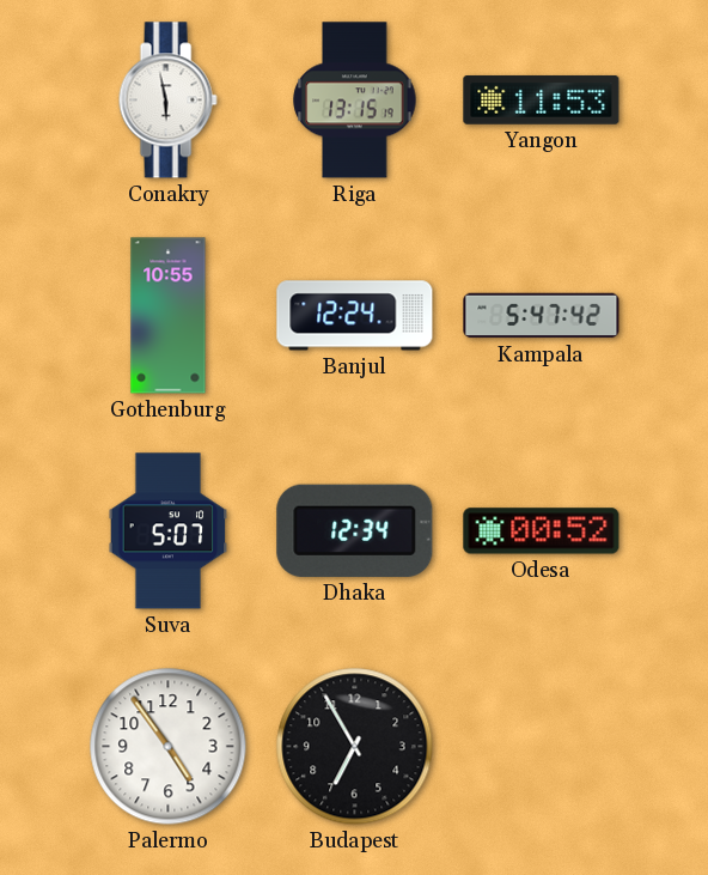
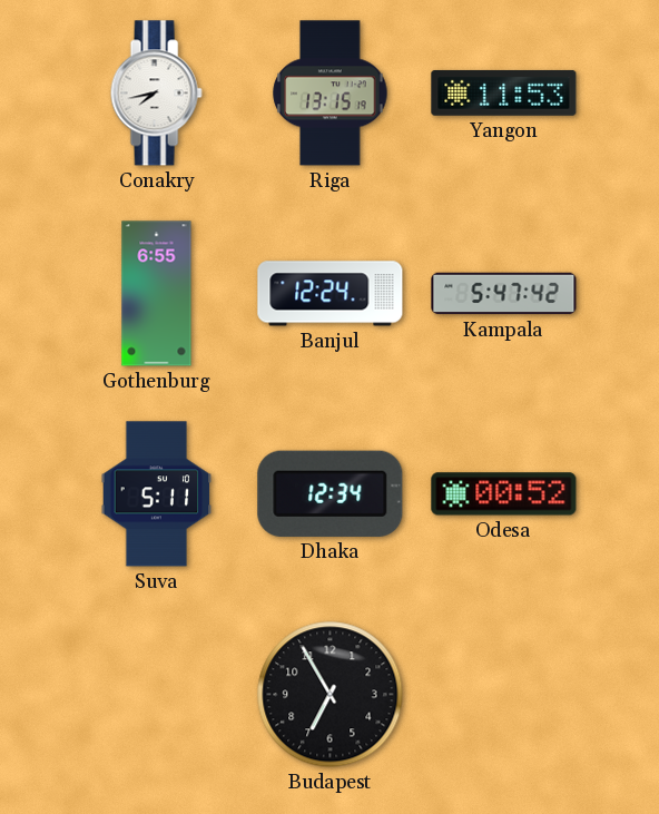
Conakry: 5:58 -> 7:43 (156, 94)
Gothenburg: 10:55 -> 6:55 (157, 294)
Suva: 5:07 -> 5:11 (157, 494)
Palermo: 4:54 -> none (169, 747)
